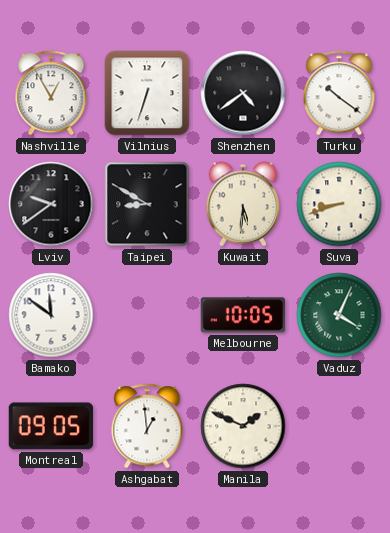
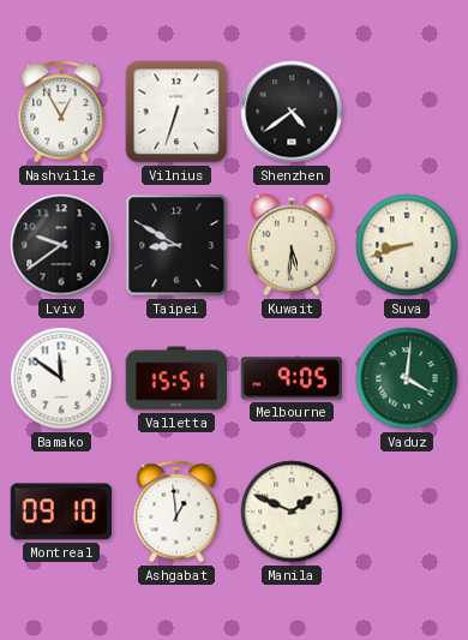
Turku: 10:21 -> none (339, 93)
Valletta: none -> 15:51 (176, 378)
Melbourne: 10:05 -> 9:05 (290, 378)
Vaduz: 4:04 -> 4:01 (407, 378)
Montreal: 09:05 -> 09:10 (61, 512)
